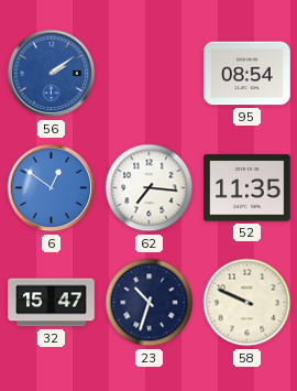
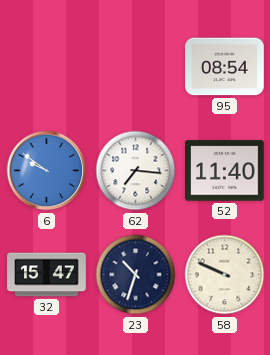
56: 2:09 -> none (52, 74)
6: 12:51 -> 9:51 (47, 171)
52: 11:35 -> 11:40 (225, 171)
